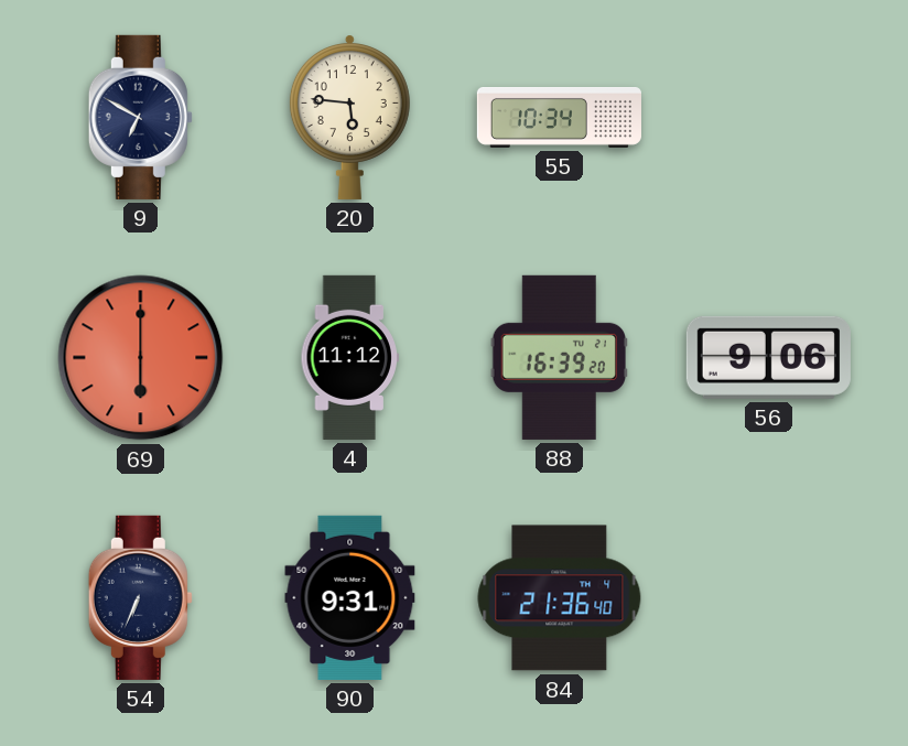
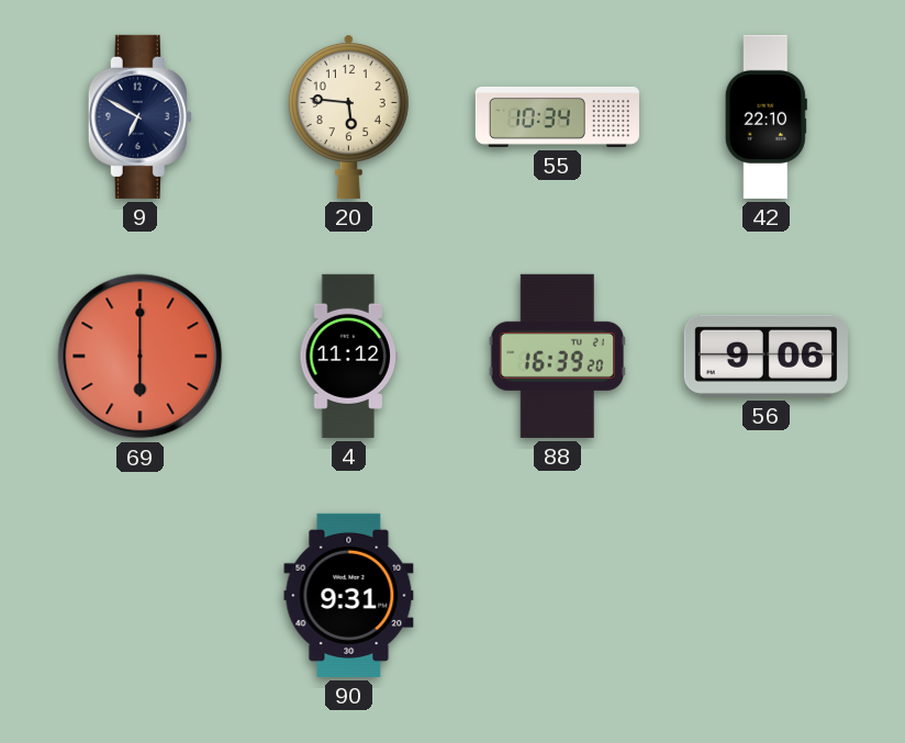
42: none -> 22:10 (766, 116)
54: 6:34 -> none (140, 597)
84: 21:36 -> none (560, 598)
